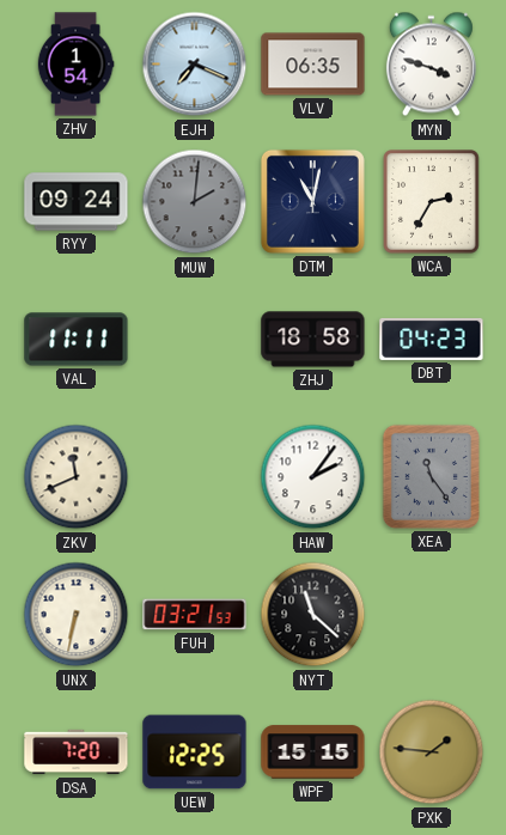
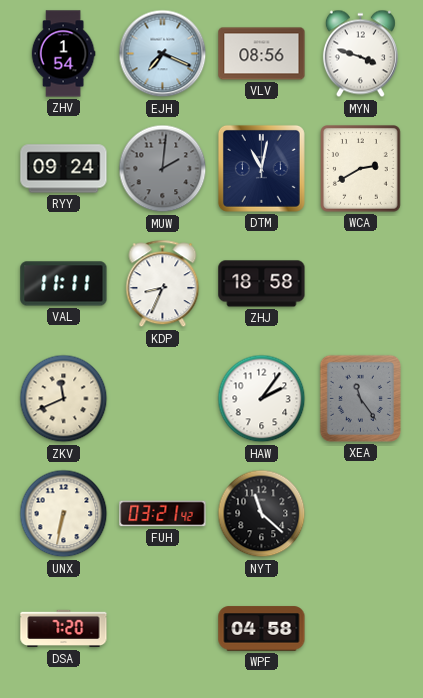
VLV: 06:35 -> 08:56 (262, 54)
WCA: 2:35 -> 2:40 (361, 169)
KDP: none -> 8:34 (163, 284)
DBT: 04:23 -> none (432, 339)
FUH: 03:21:53 -> 03:21:42 (163, 514)
UEW: 12:25 -> none (195, 752)
WPF: 15:15 -> 04:58 (262, 629)
PXK: 1:46 -> none (432, 752)
